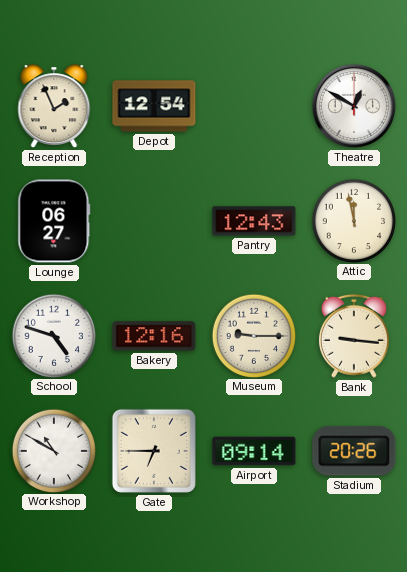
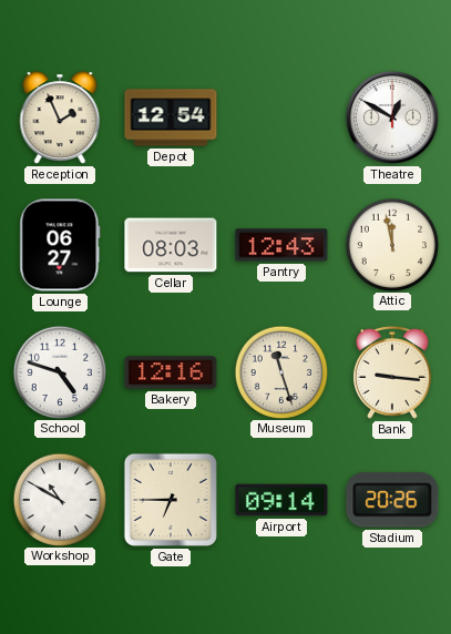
Cellar: none -> 08:03 (171, 245)
Museum: 9:15 -> 11:27 (280, 371)
